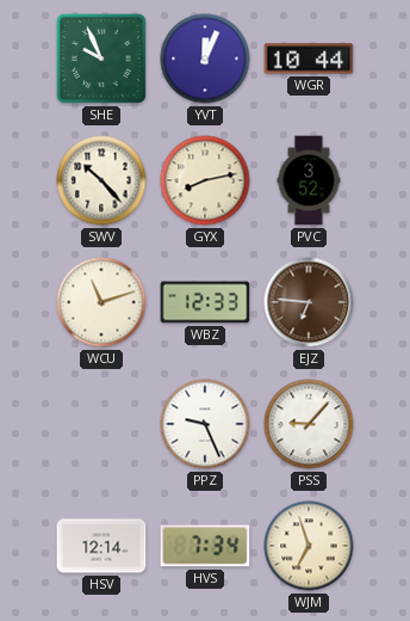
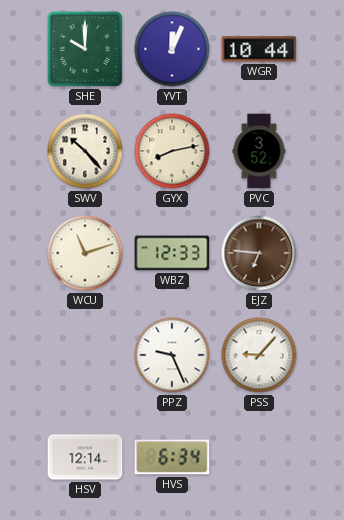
SHE: 9:56 -> 10:00 (85, 49)
HVS: 7:34 -> 6:34 (172, 457)
WJM: 6:57 -> none (309, 546)
